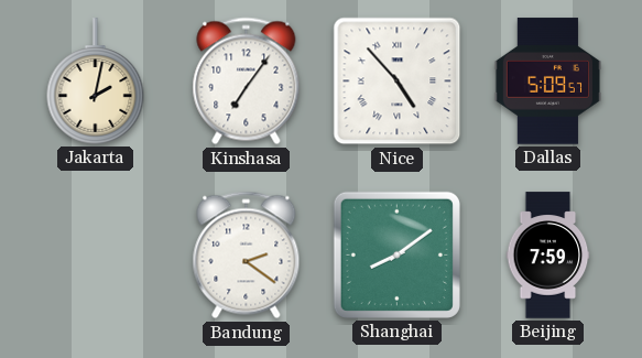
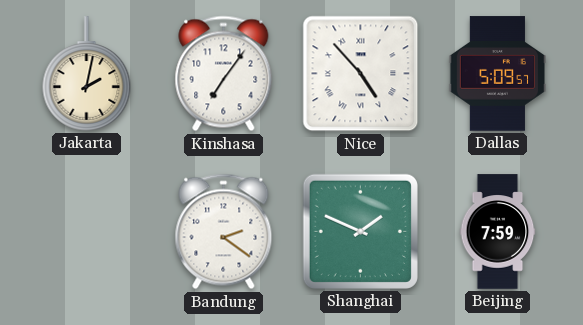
Shanghai: 8:09 -> 1:49 (360, 231)
